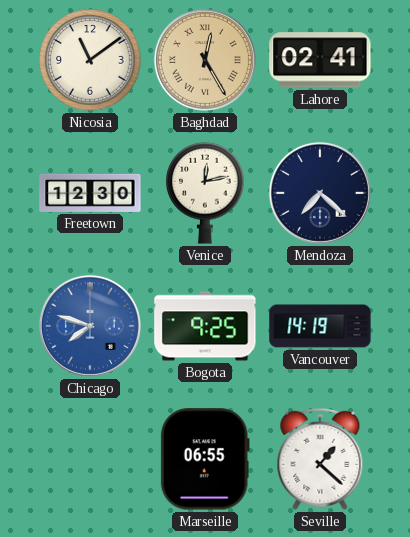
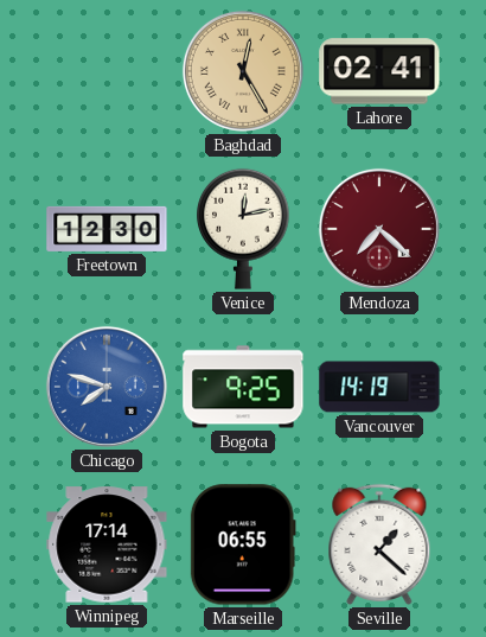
Nicosia: 11:09 -> none (90, 60)
Mendoza dial: navy -> burgundy (379, 229)
Winnipeg: none -> 17:14 (107, 544)
